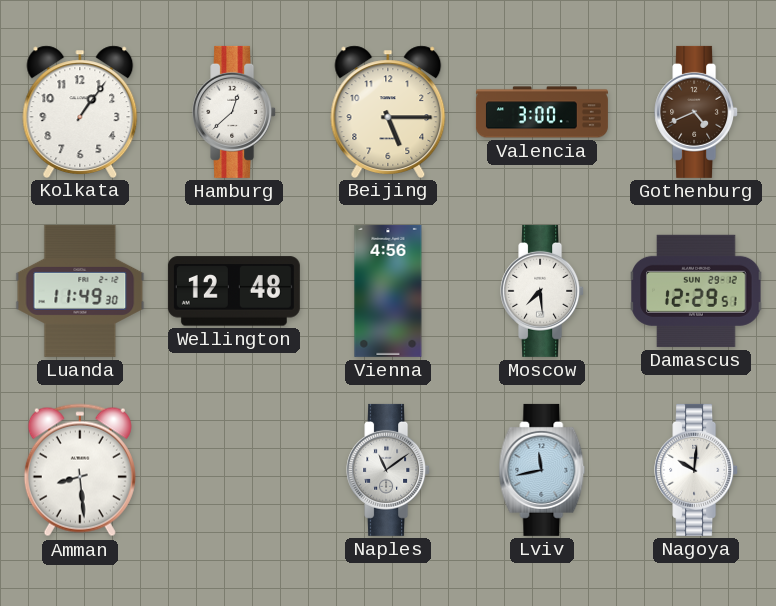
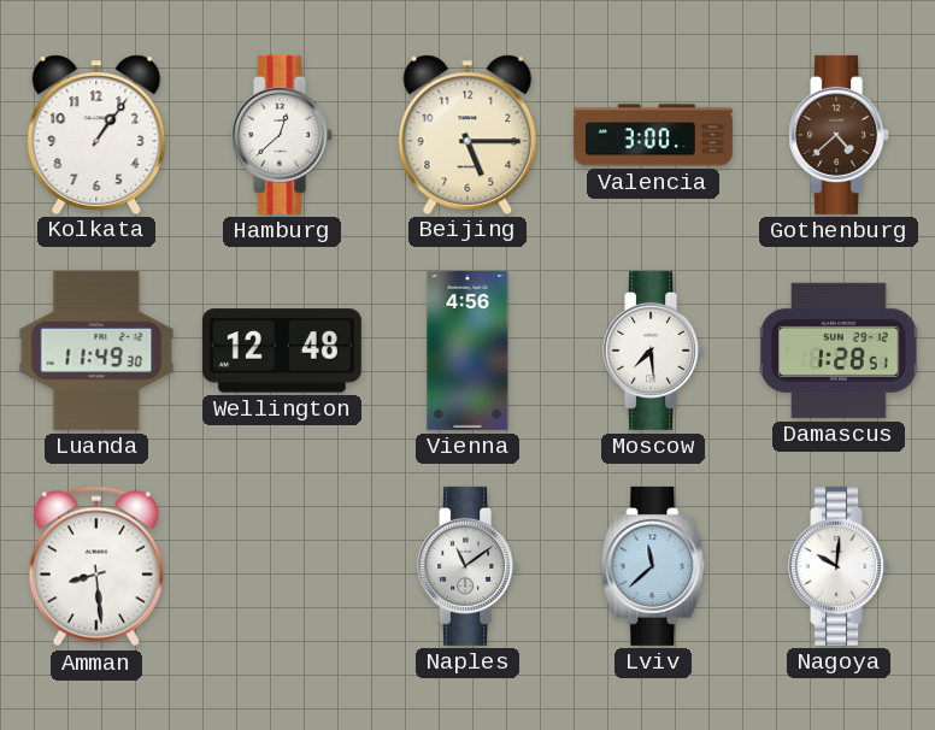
Gothenburg: 4:41 -> 4:38 (840, 135)
Damascus: 12:29 -> 1:28 (839, 351)
Lviv: 11:43 -> 11:38 (653, 566)
